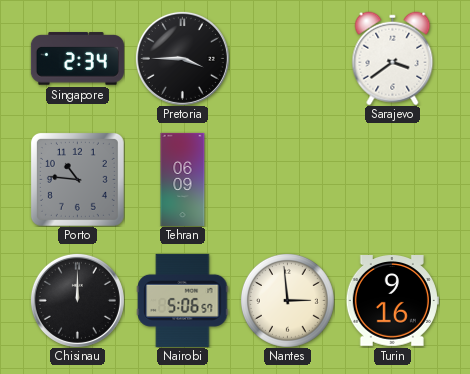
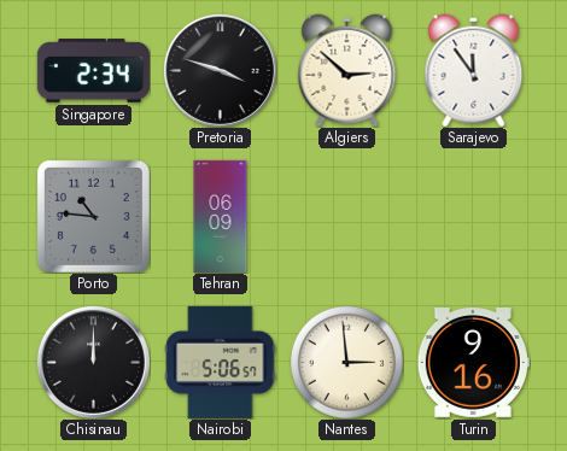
Pretoria: 3:45 -> 3:48 (220, 70)
Algiers: none -> 2:52 (347, 70)
Sarajevo: 3:39 -> 11:54 (474, 70)
